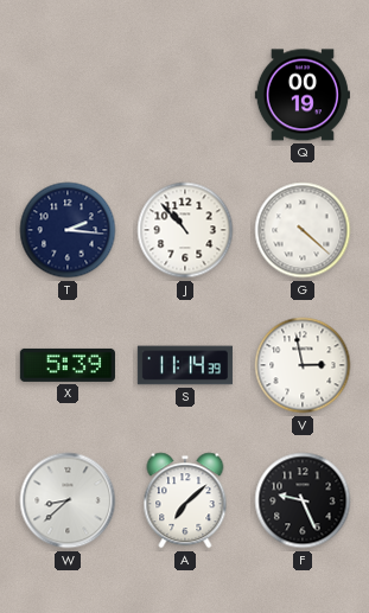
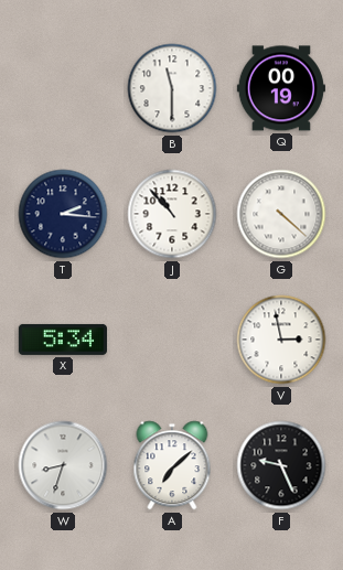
B: none -> 11:30 (172, 88)
X: 5:39 -> 5:34 (63, 340)
S: 11:14 -> none (185, 365)
W: 8:38 -> 8:33 (63, 465)
